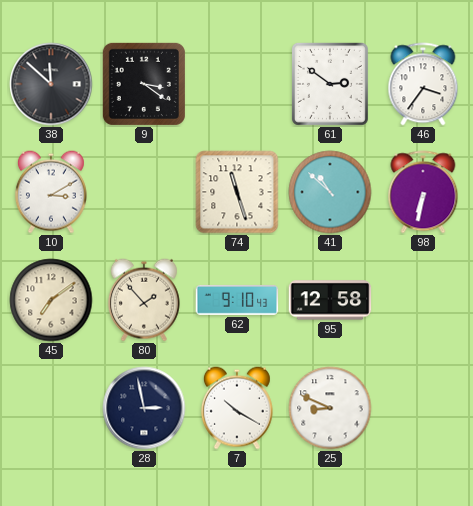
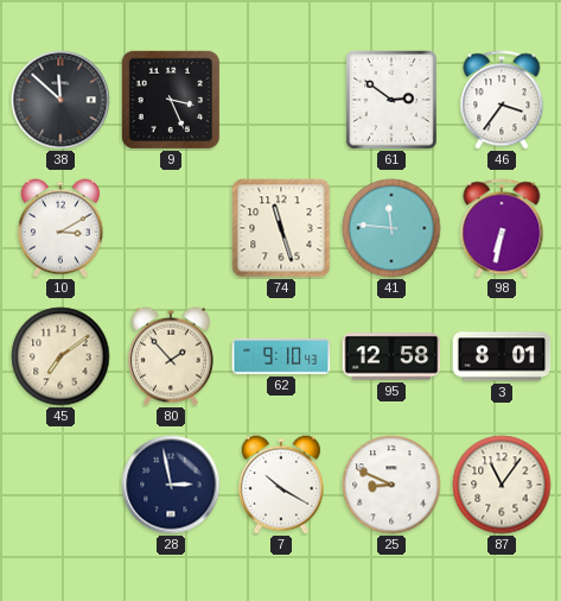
9: 3:21 -> 3:26 (171, 100)
41: 10:52 -> 11:46 (391, 228)
3: none -> 8:01 (502, 356)
87: none -> 11:06 (502, 485)
